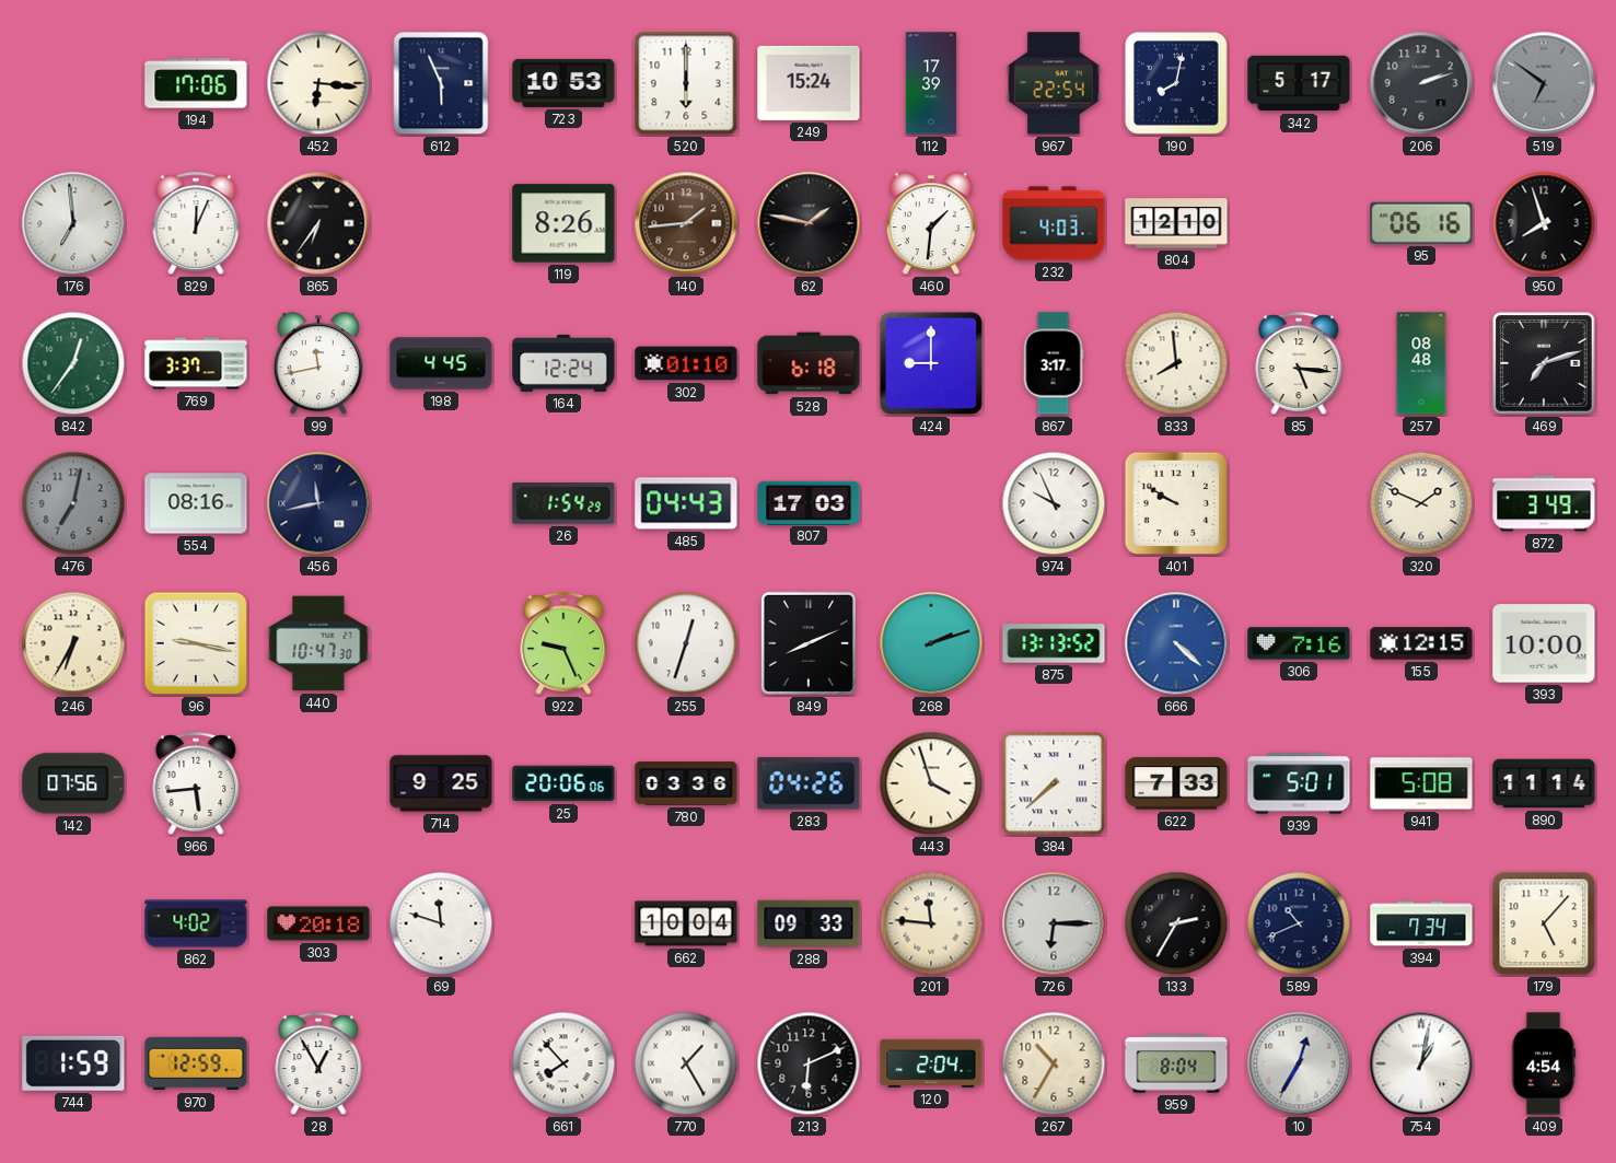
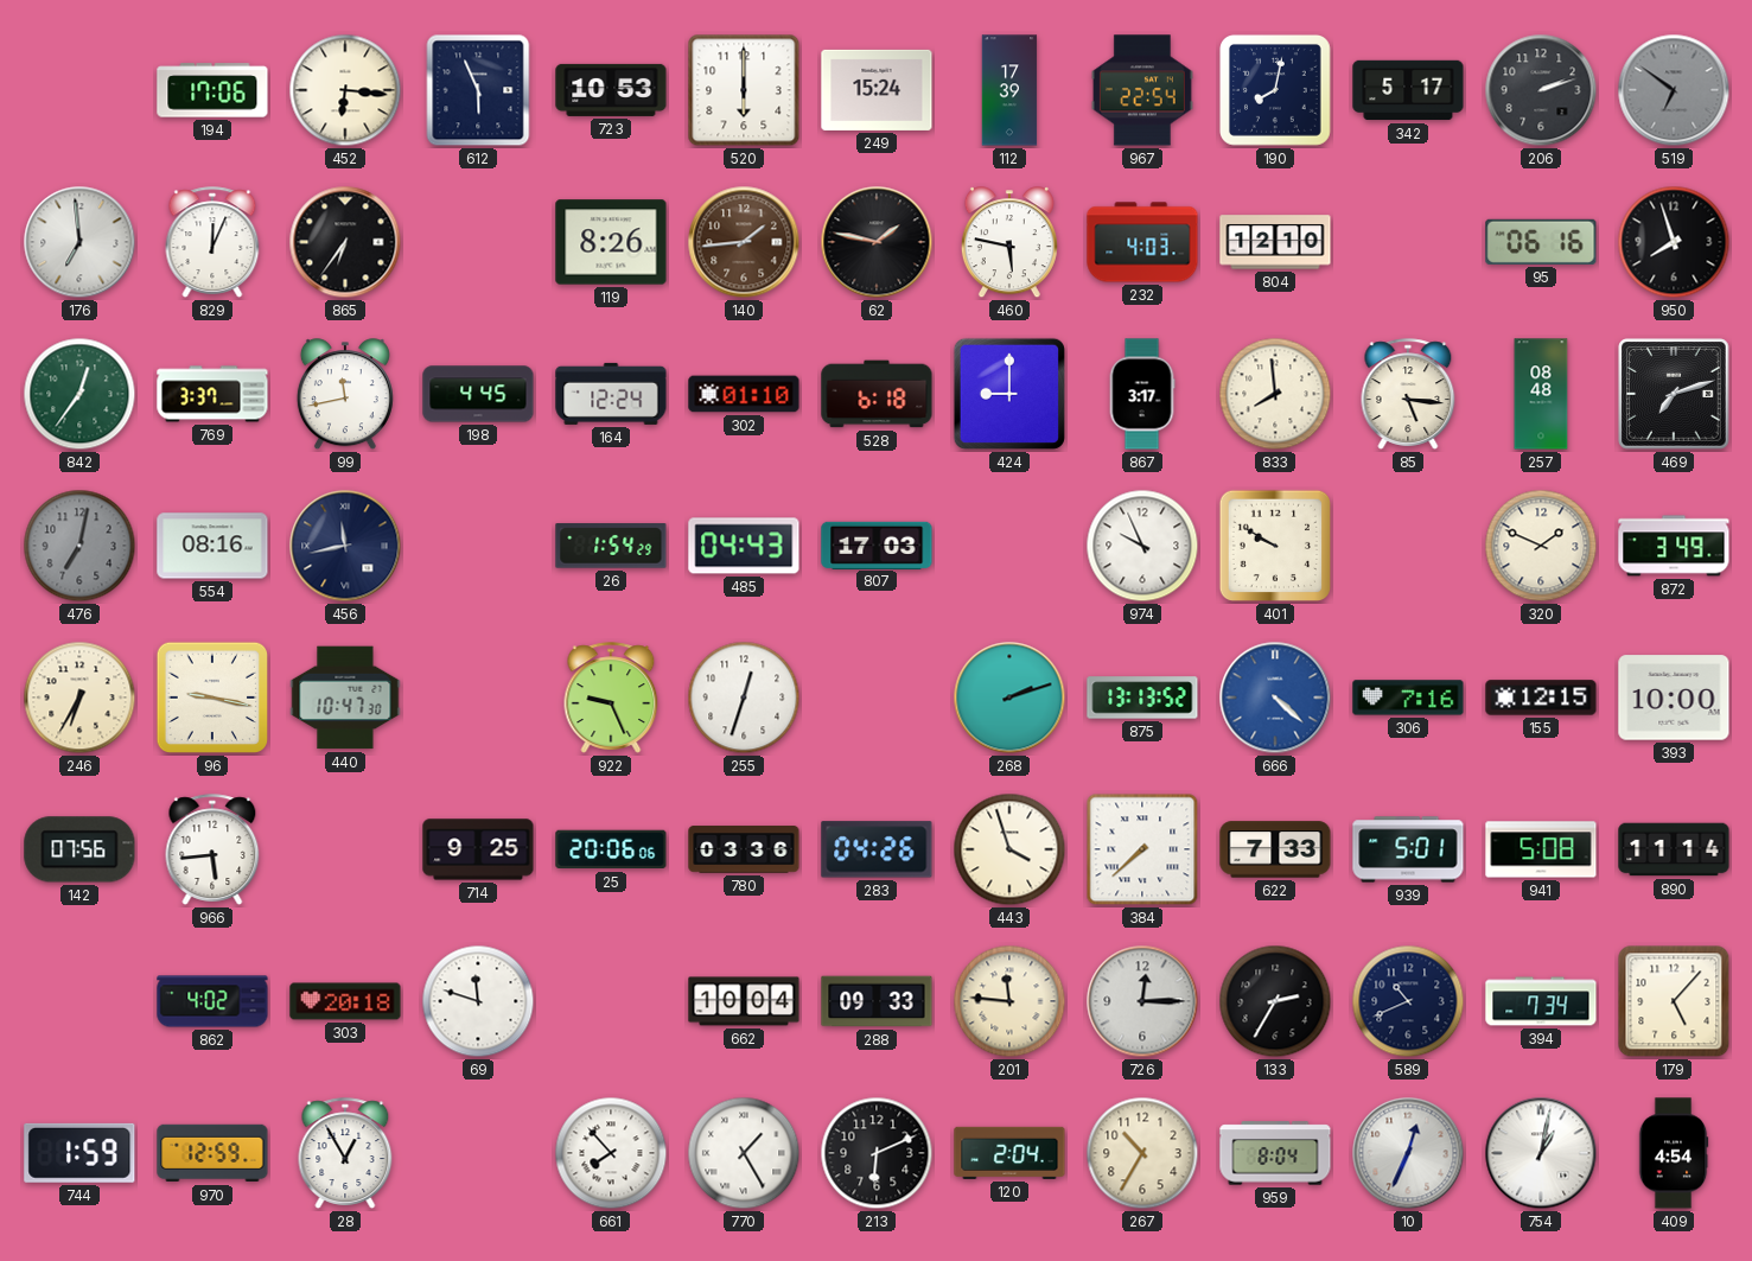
460: 1:31 -> 5:47 (1009, 243)
849: 8:11 -> none (809, 643)
726: 6:15 -> 12:15 (1142, 1001)
10: 12:35 -> 12:34 (1408, 1153)
